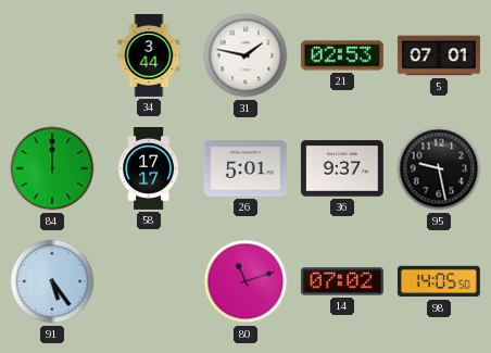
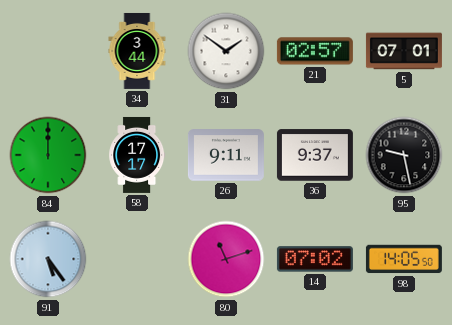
31: 1:47 -> 1:51 (226, 51)
21: 02:53 -> 02:57 (315, 51)
26: 5:01 -> 9:11 (226, 155)
